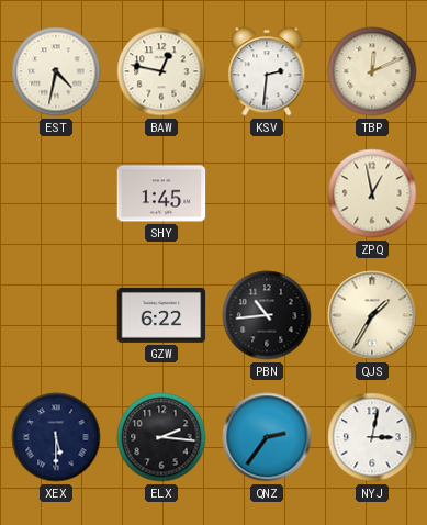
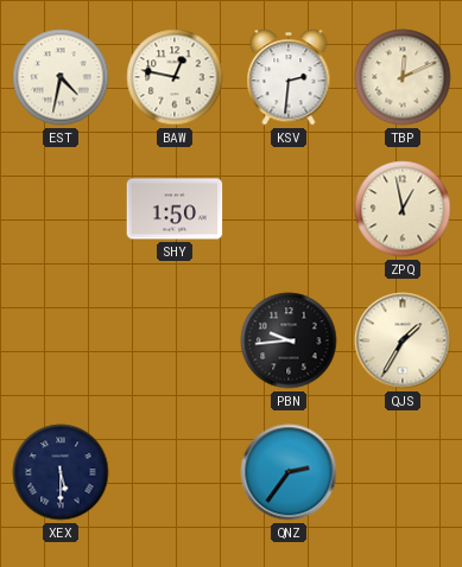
SHY: 1:45 -> 1:50 (175, 209)
GZW: 6:22 -> none (161, 315)
PBN: 10:44 -> 9:44 (289, 340)
ELX: 2:16 -> none (161, 437)
NYJ: 3:02 -> none (372, 437)
